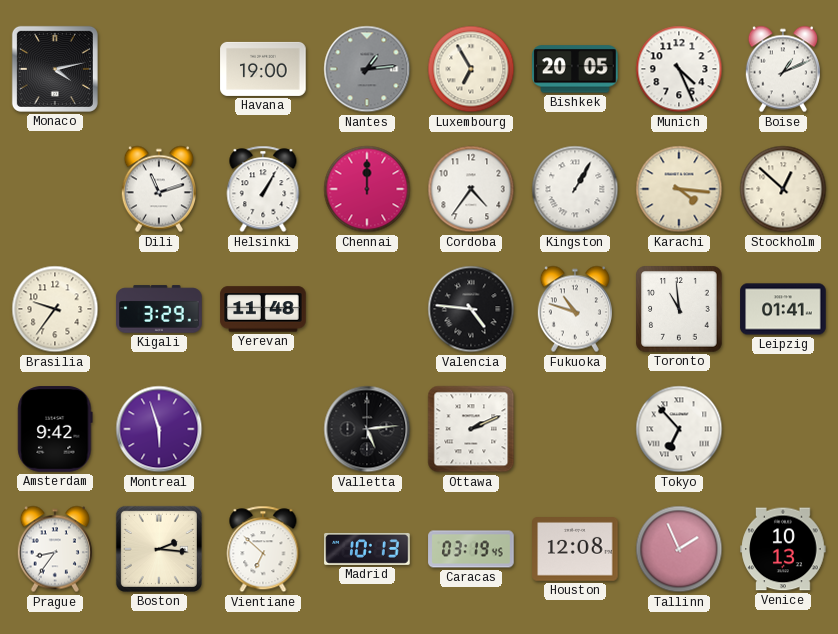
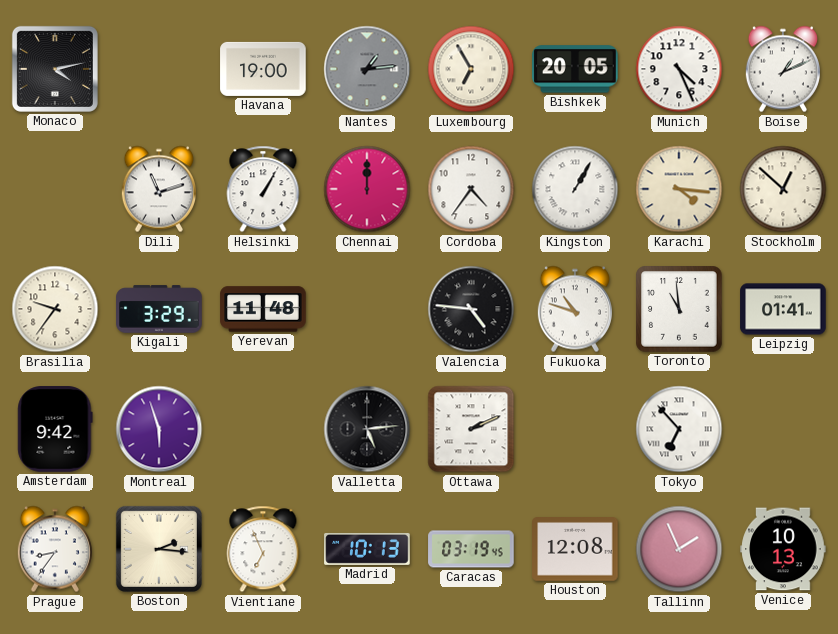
Vientiane: 6:52 -> 6:56 (263, 549)
